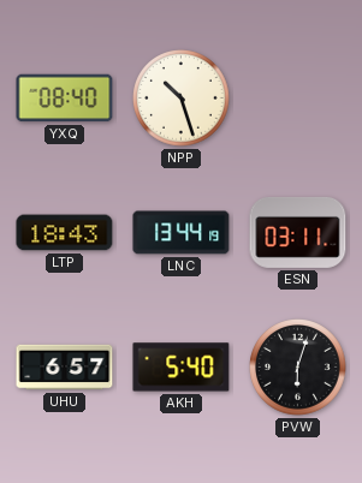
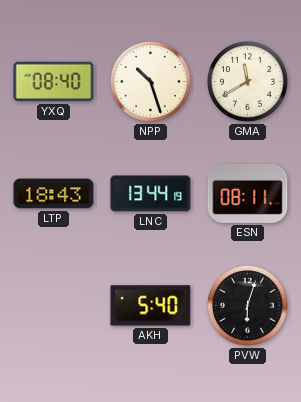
GMA: none -> 11:40 (248, 82)
ESN: 03:11 -> 08:11 (248, 193)
UHU: 6:57 -> none (65, 368)
